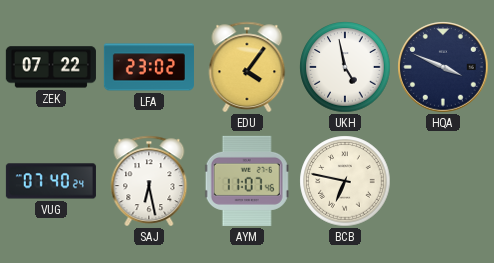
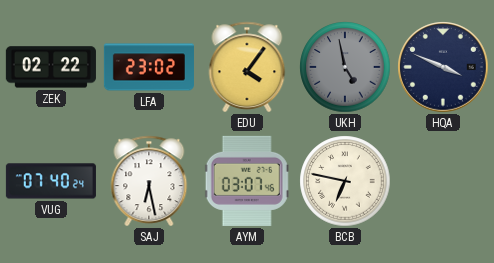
ZEK: 07:22 -> 02:22 (51, 67)
UKH dial: white -> grey (345, 67)
AYM: 11:07 -> 03:07 (247, 181)
